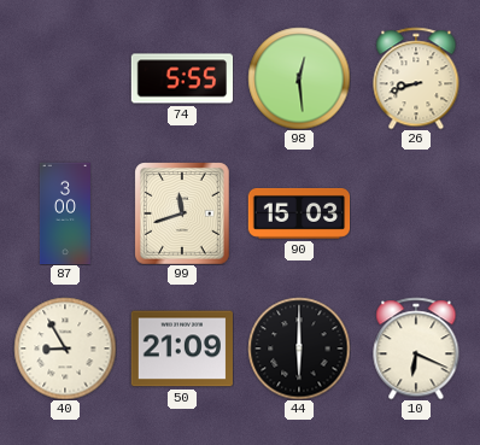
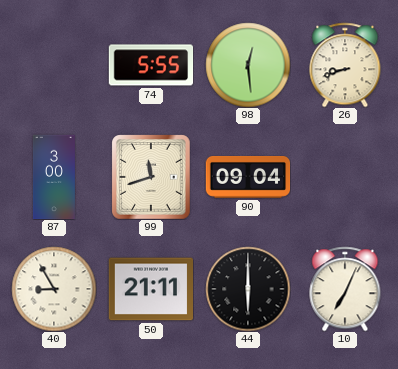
90: 15:03 -> 09:04 (248, 178)
50: 21:09 -> 21:11 (150, 289)
10: 6:19 -> 7:04 (345, 289)
